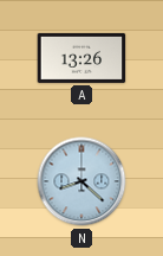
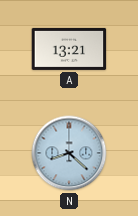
A: 13:26 -> 13:21 (69, 49)
